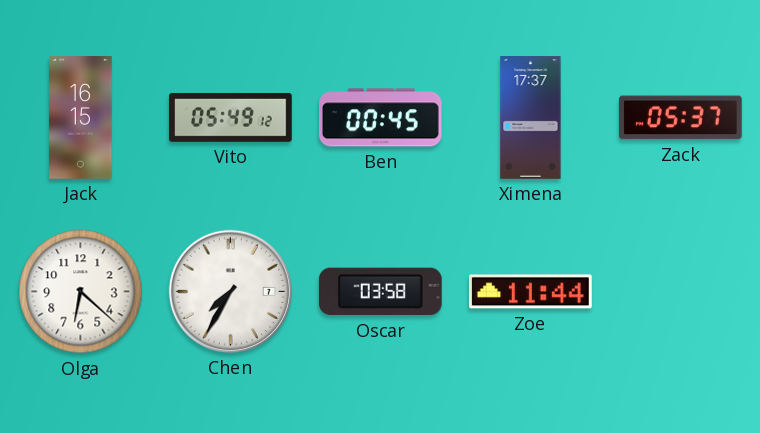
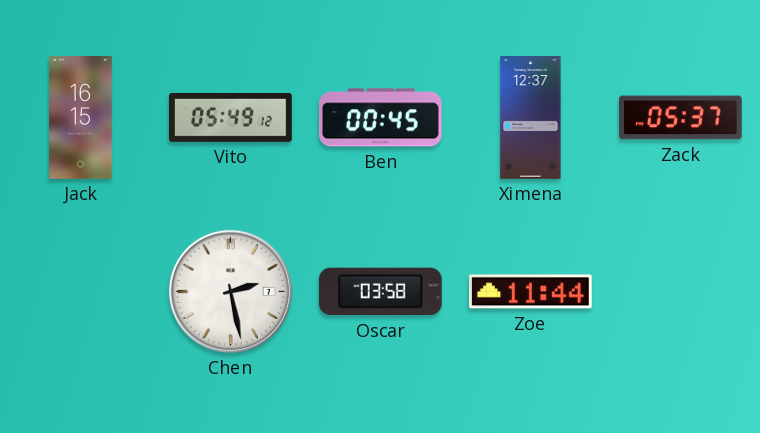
Ximena: 17:37 -> 12:37 (531, 118)
Olga: 6:22 -> none (81, 292)
Chen: 7:35 -> 2:28 (230, 291)
